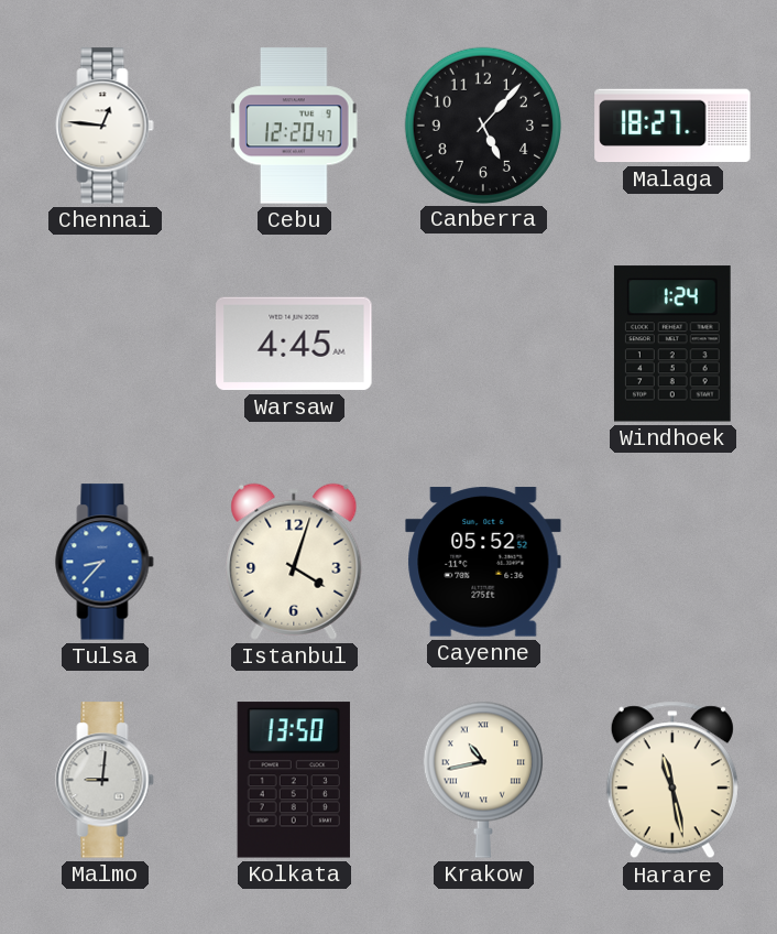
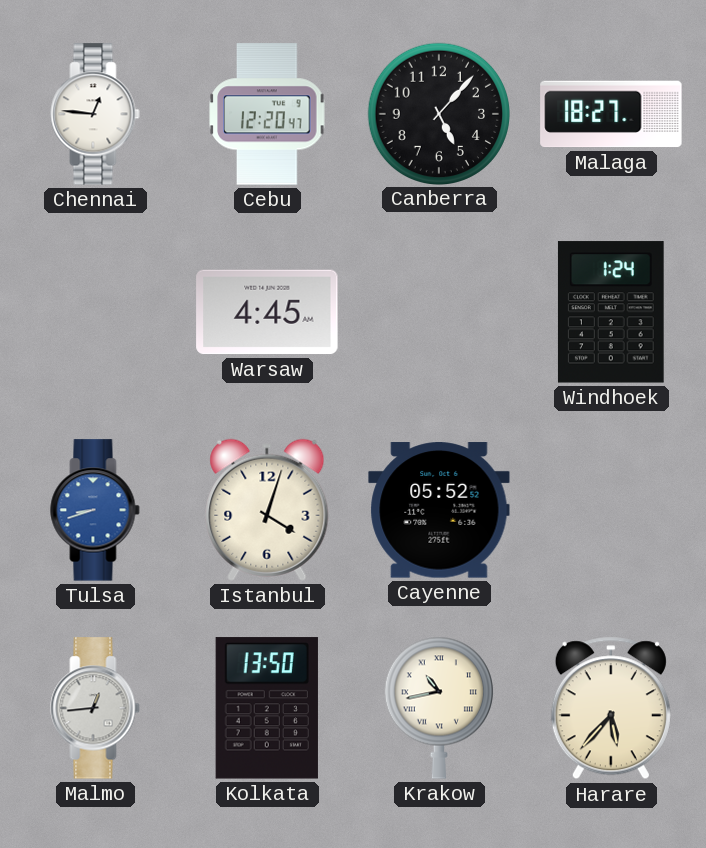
Tulsa: 8:37 -> 8:42 (95, 510)
Malmo: 9:01 -> 12:44 (95, 708)
Harare: 11:28 -> 5:37 (611, 708)
